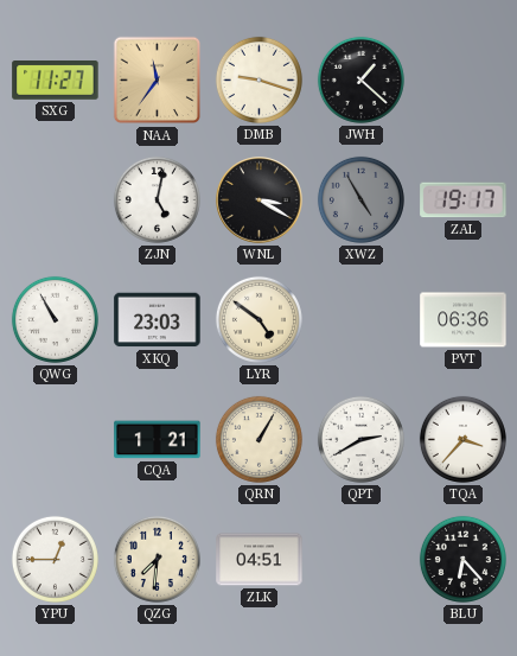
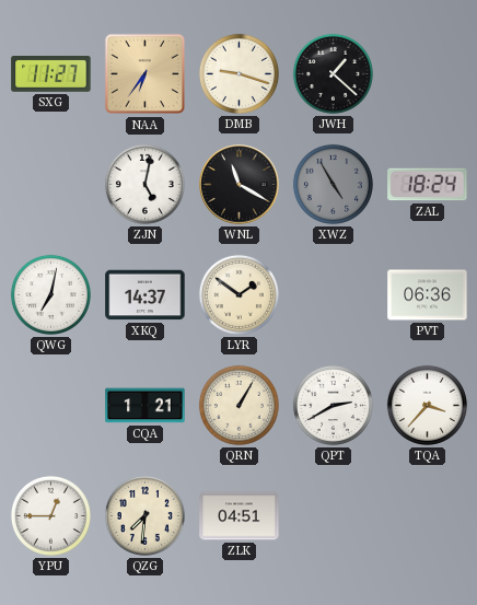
NAA: 11:36 -> 6:36 (146, 74)
WNL: 3:20 -> 11:20 (240, 185)
ZAL: 19:17 -> 18:24 (428, 185)
QWG: 10:55 -> 7:02 (50, 294)
XKQ: 23:03 -> 14:37 (146, 295)
LYR: 4:51 -> 1:51 (238, 294)
BLU: 6:23 -> none (462, 559)
